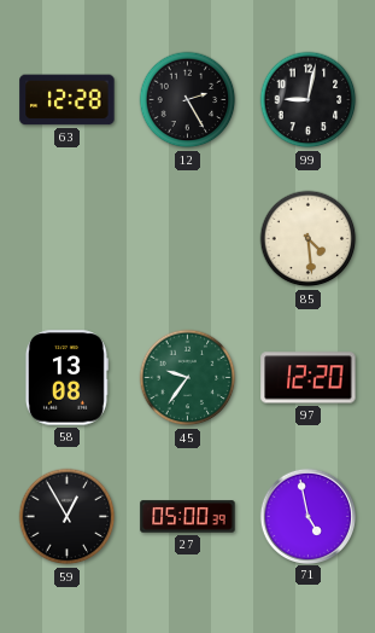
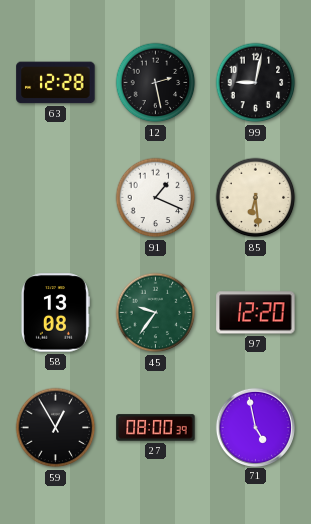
12: 2:25 -> 2:28 (156, 83)
91: none -> 1:19 (156, 198)
85: 4:29 -> 6:29 (256, 198)
27: 05:00 -> 08:00 (156, 428)
